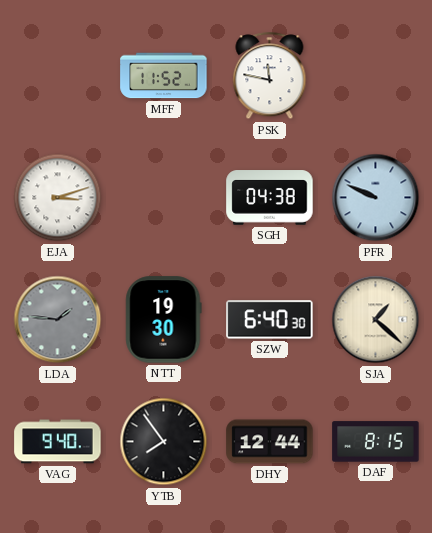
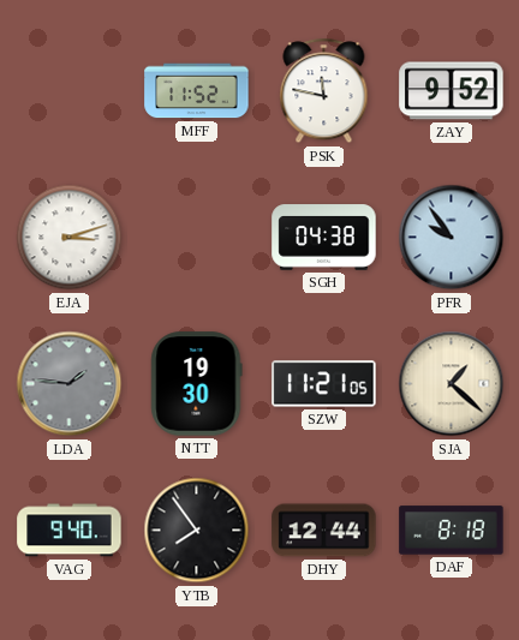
ZAY: none -> 9:52 (452, 91)
PFR: 9:49 -> 9:54 (452, 238)
SZW: 6:40 -> 11:21 (324, 384)
DAF: 8:15 -> 8:18 (452, 531)
